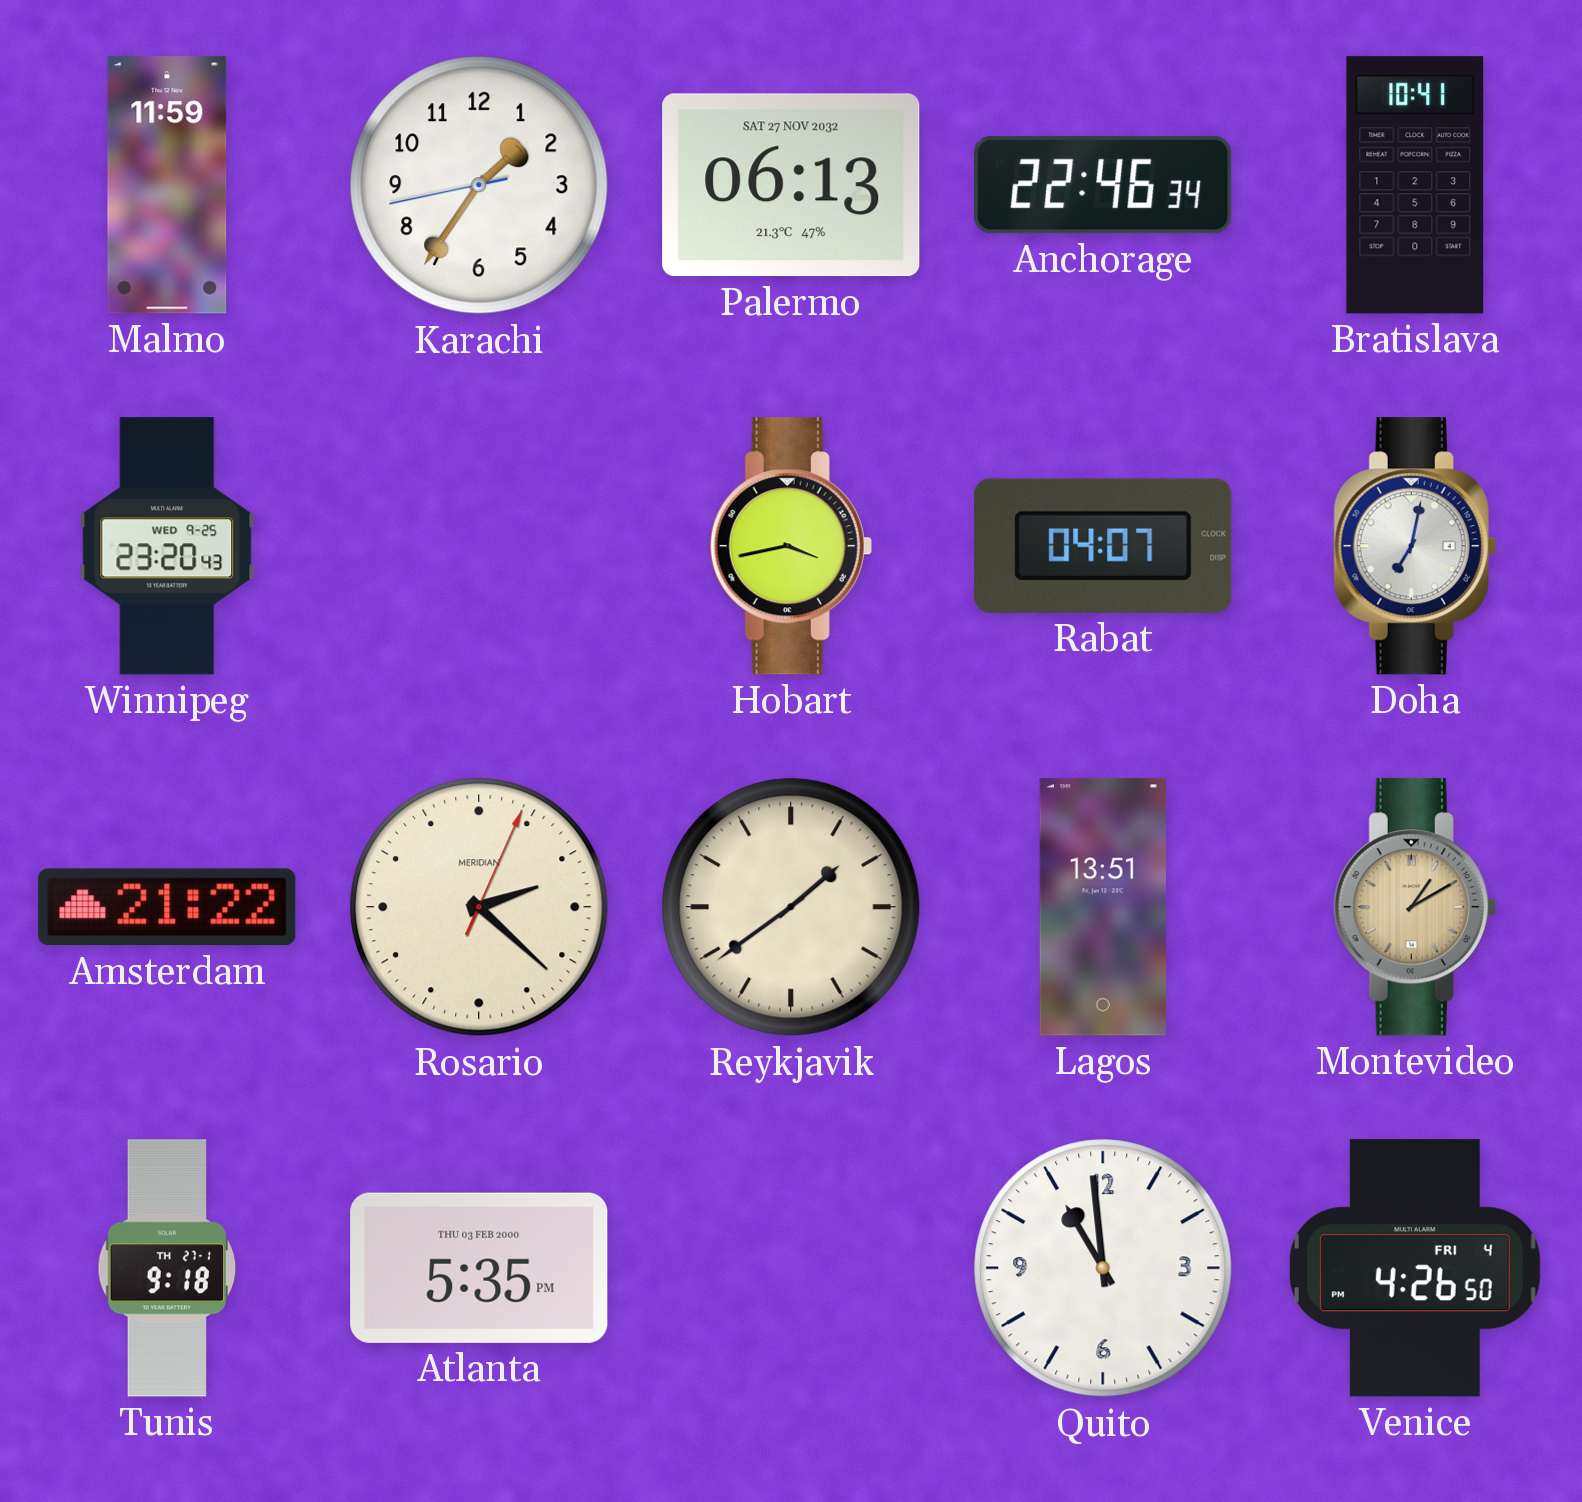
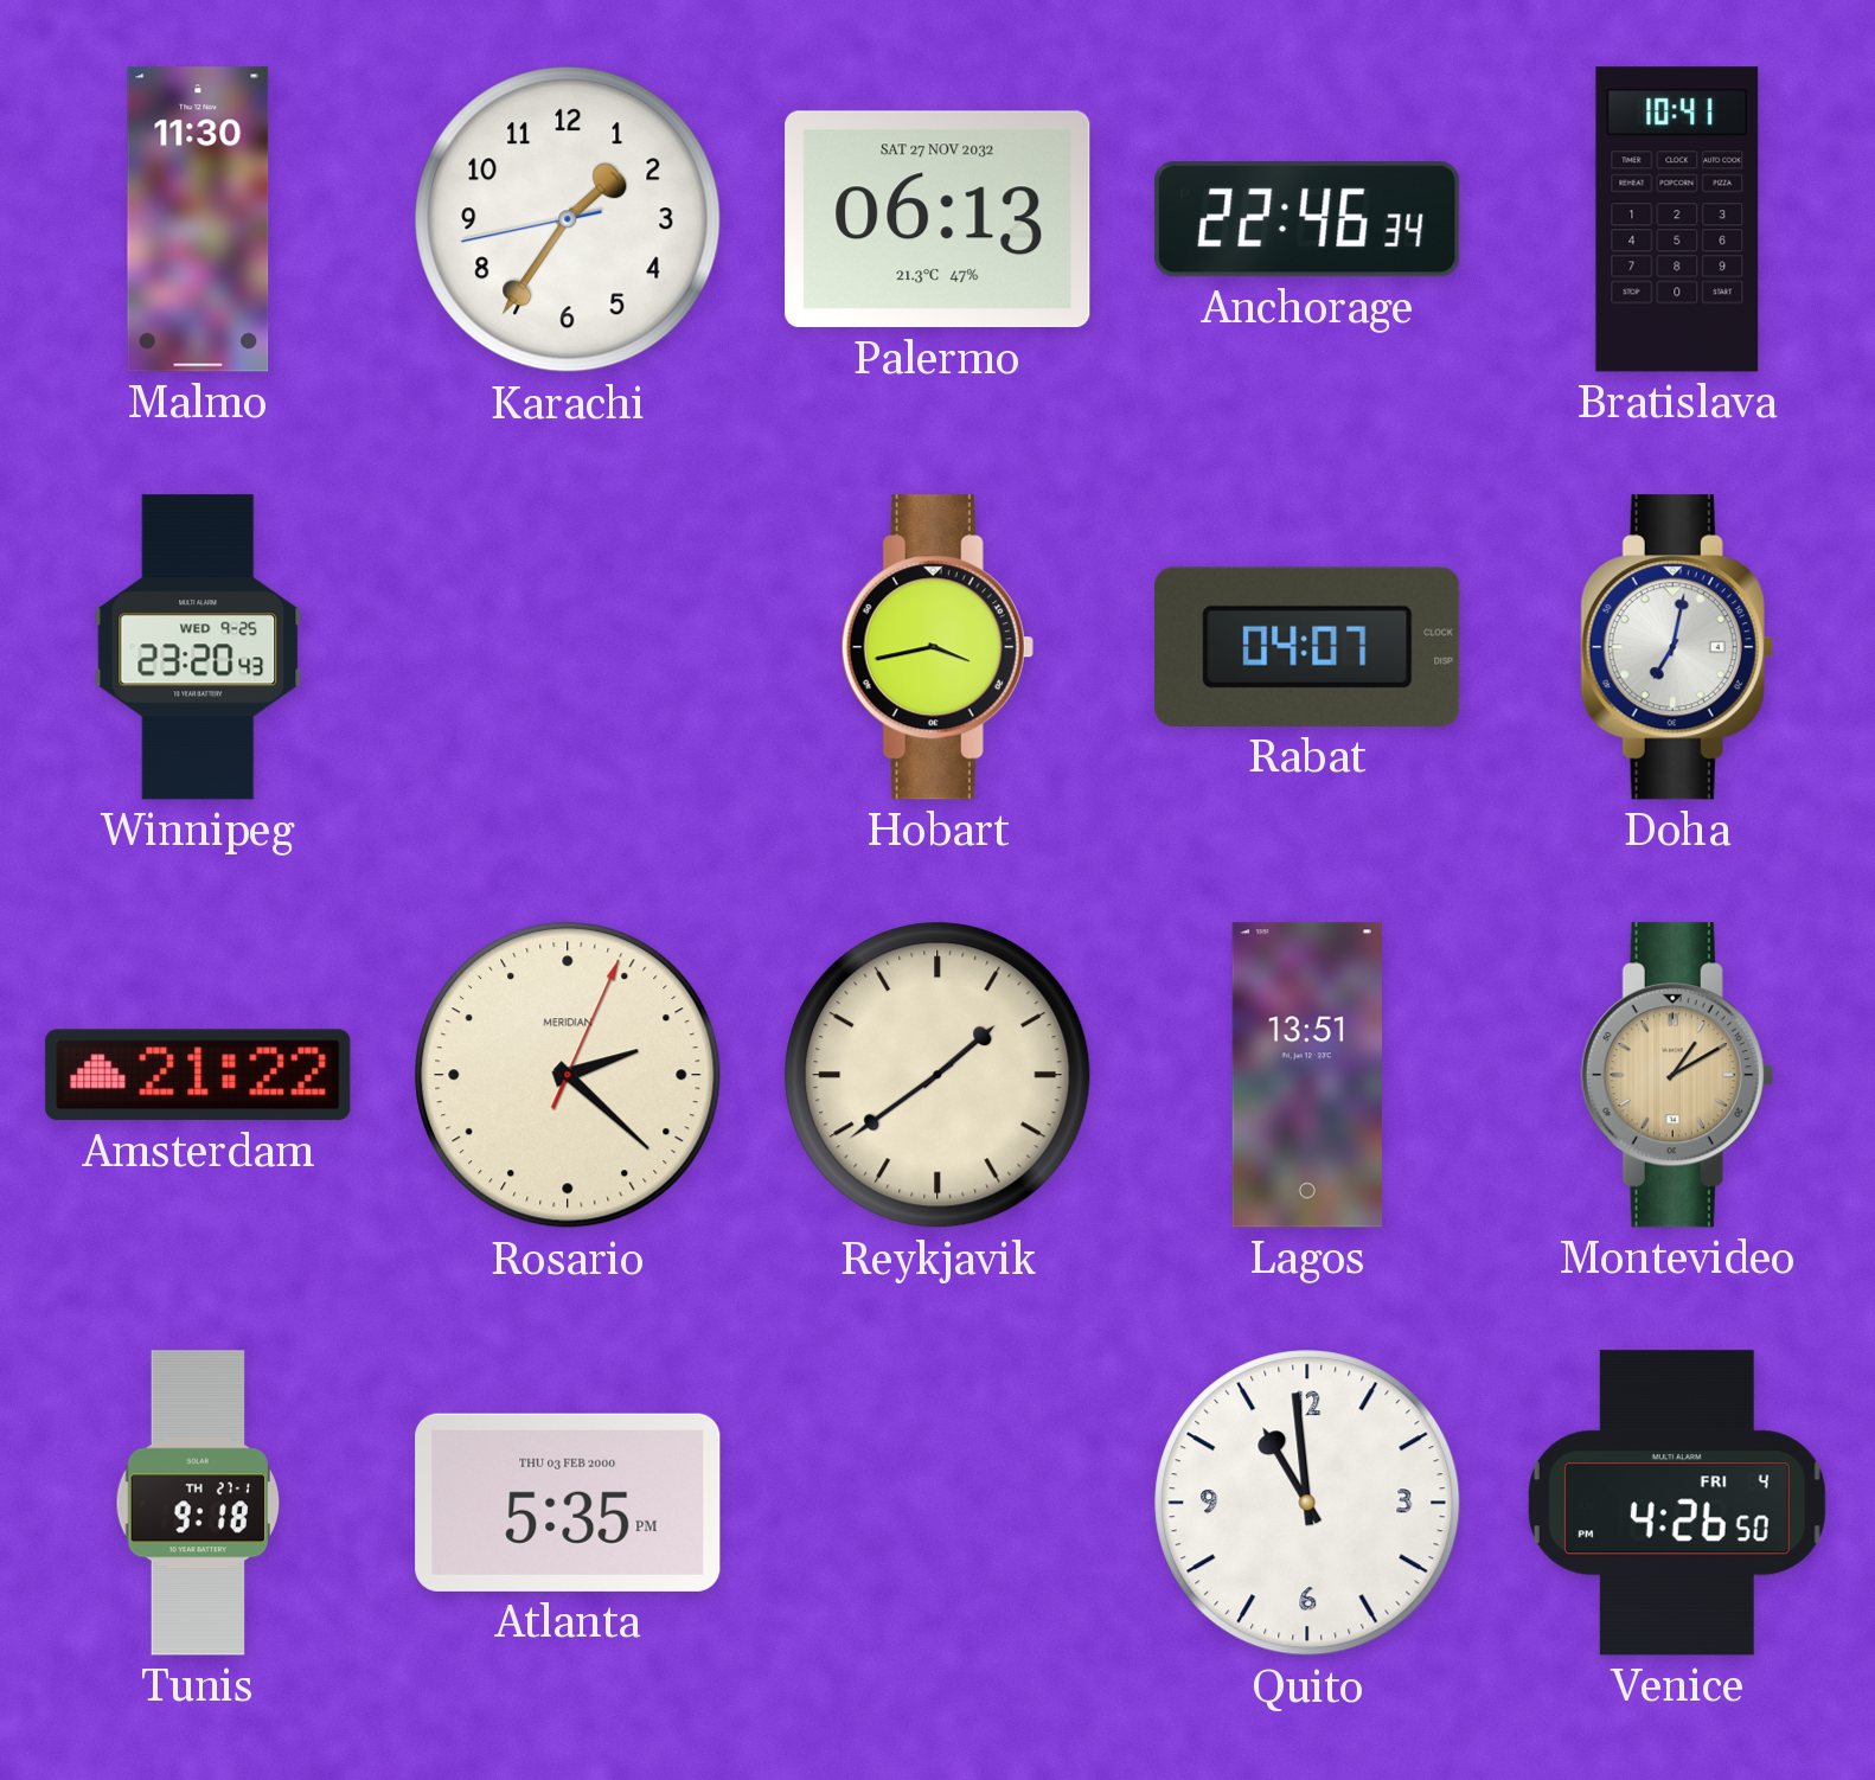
Malmo: 11:59 -> 11:30 (198, 219)
